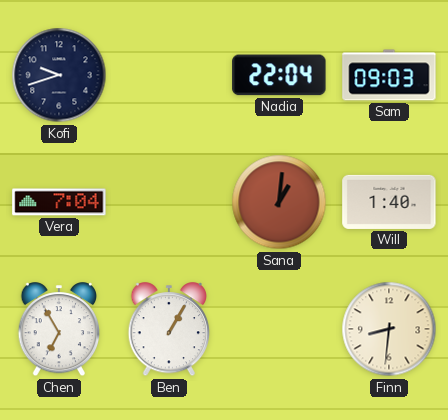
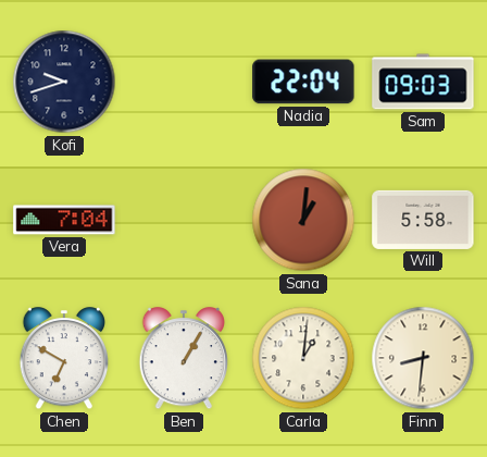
Will: 1:40 -> 5:58 (423, 220)
Chen: 6:55 -> 6:50 (64, 359)
Carla: none -> 1:01 (303, 358)
